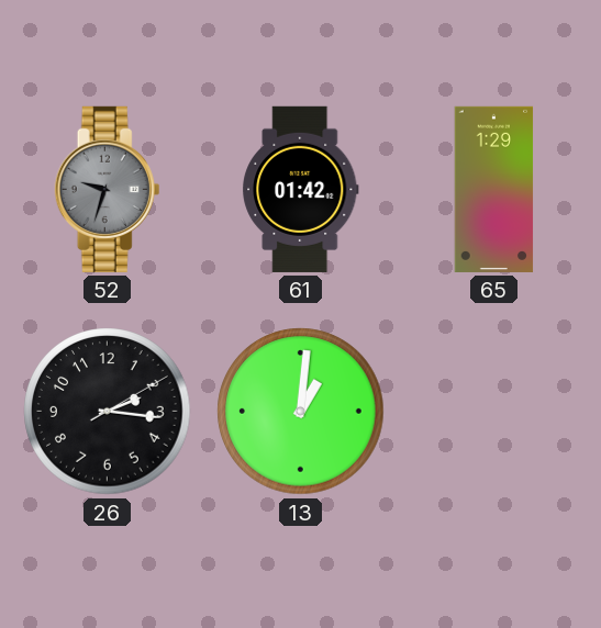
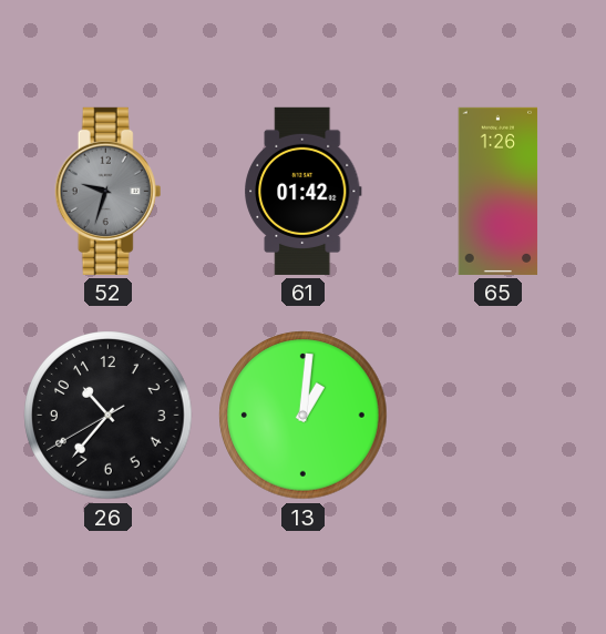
65: 1:29 -> 1:26 (499, 191)
26: 2:16 -> 10:36 (109, 416)
